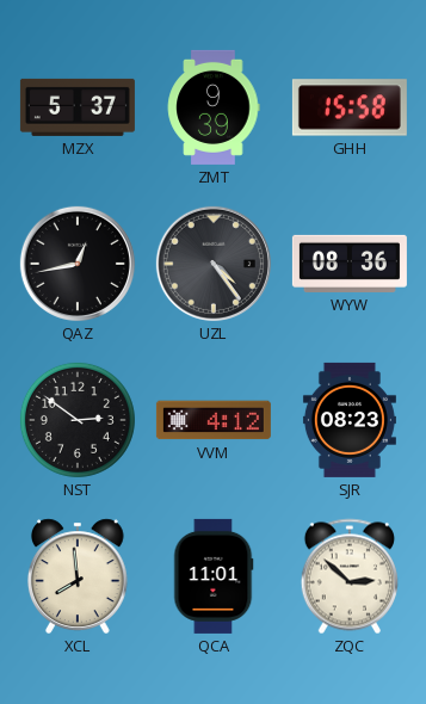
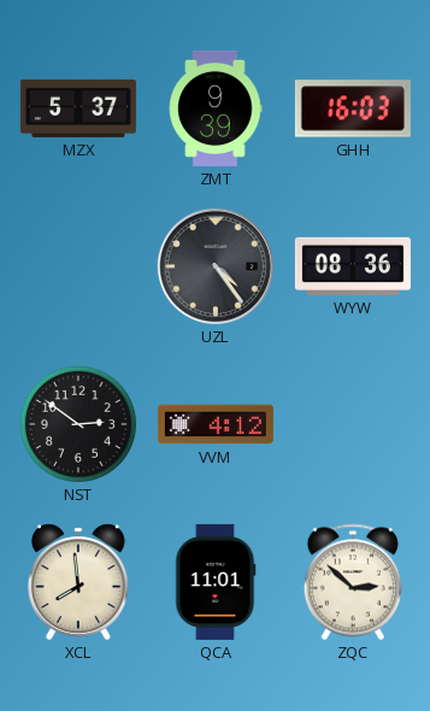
GHH: 15:58 -> 16:03 (353, 108)
QAZ: 12:43 -> none (78, 264)
SJR: 08:23 -> none (350, 420)
